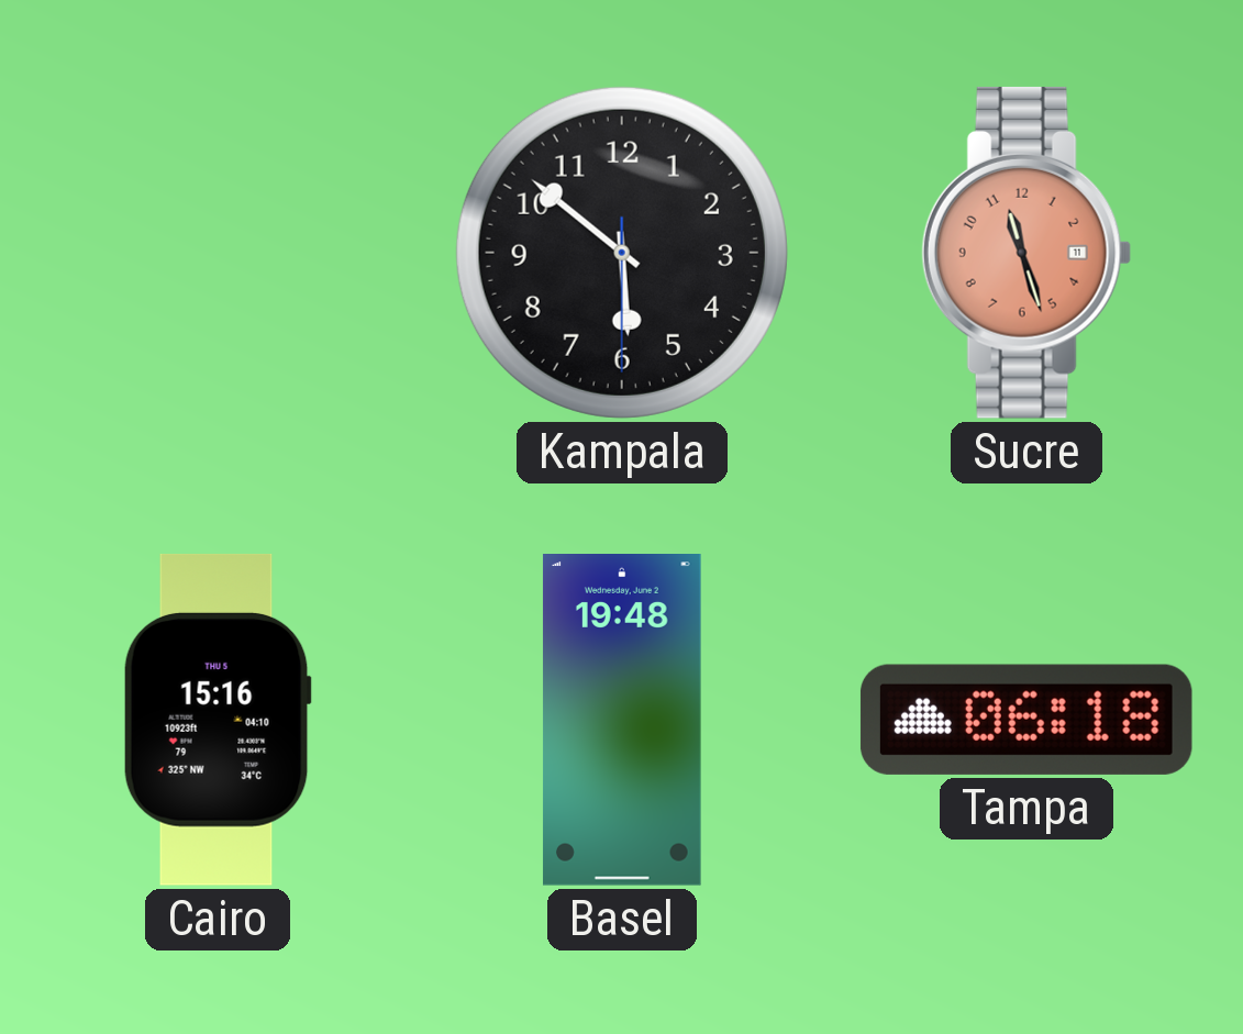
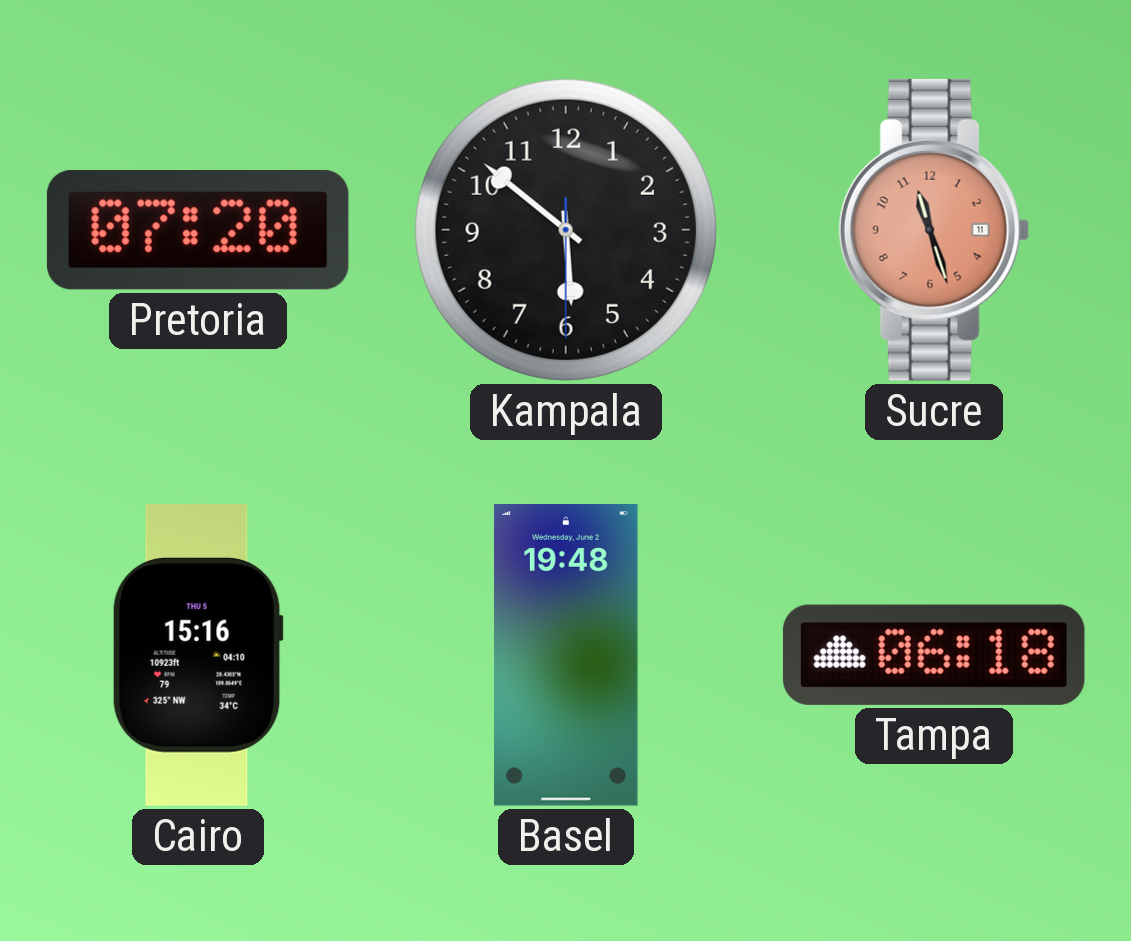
Pretoria: none -> 07:20 (198, 230)
